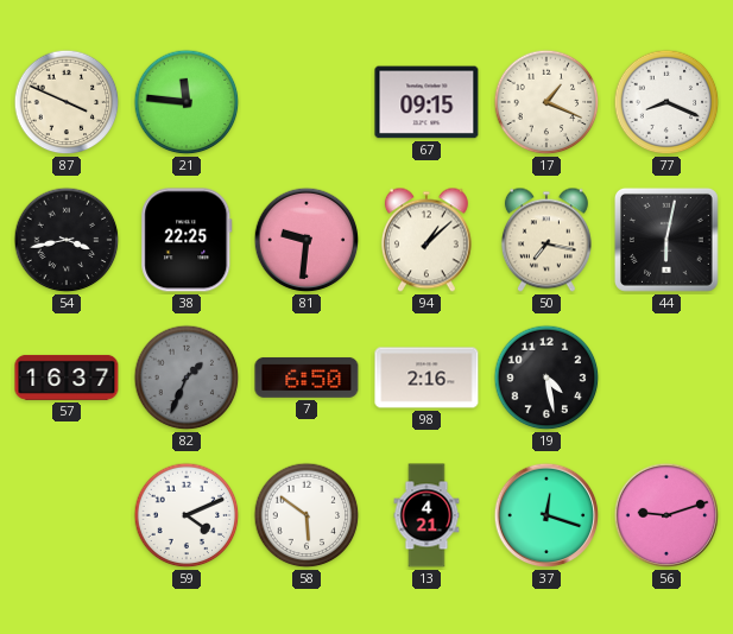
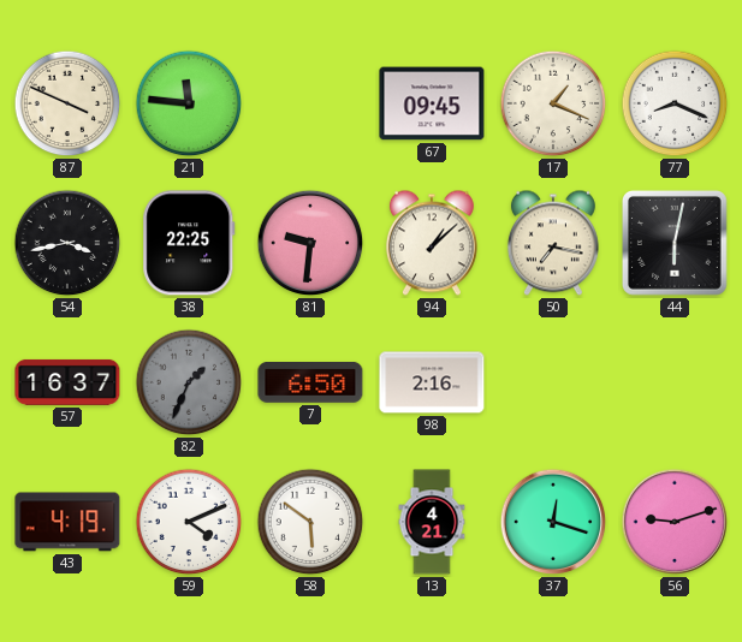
67: 09:15 -> 09:45 (432, 103)
19: 4:28 -> none (546, 378)
43: none -> 4:19 (67, 522)
